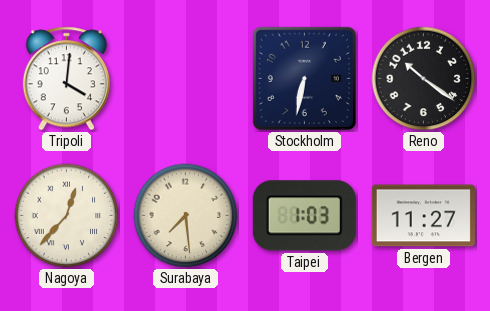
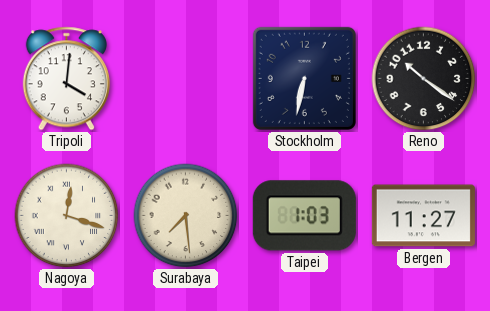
Nagoya: 12:37 -> 12:18 (67, 216)
